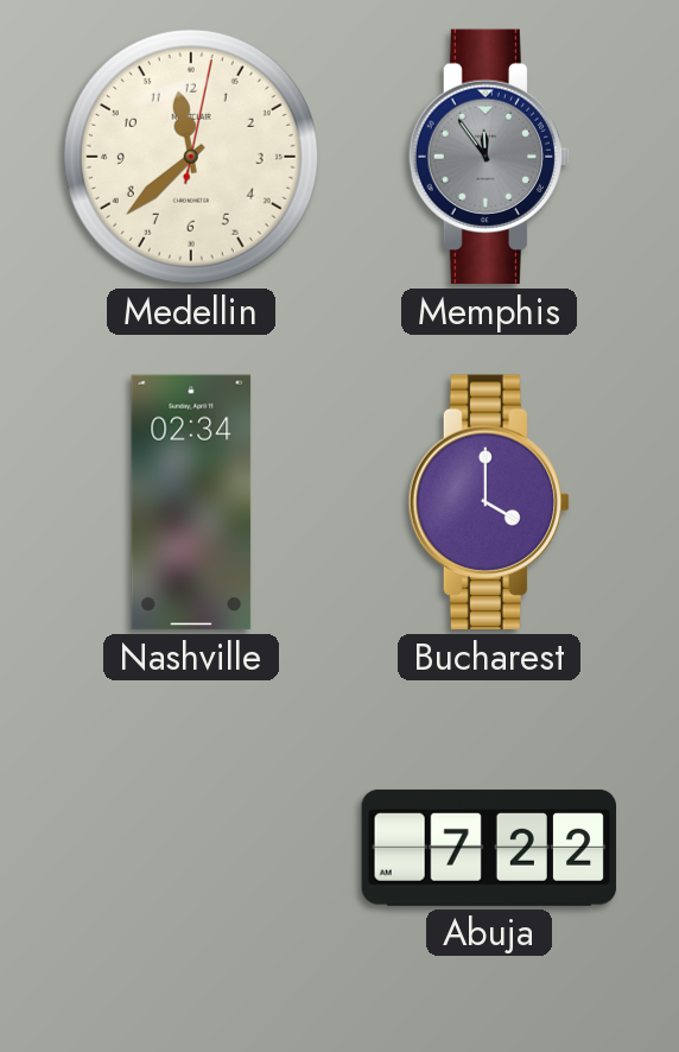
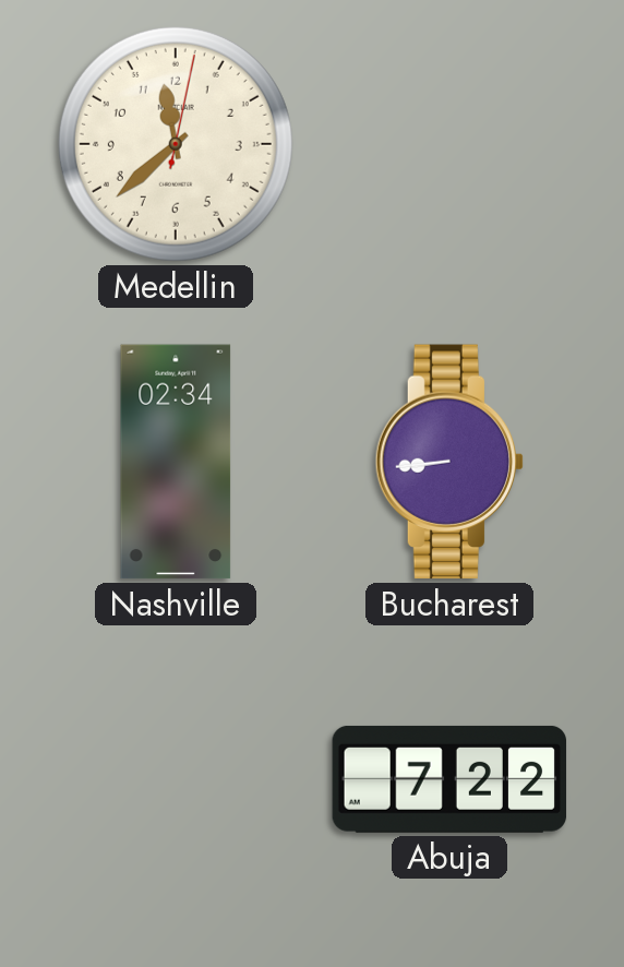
Memphis: 11:54 -> none (488, 157)
Bucharest: 4:00 -> 8:44 (448, 462)
